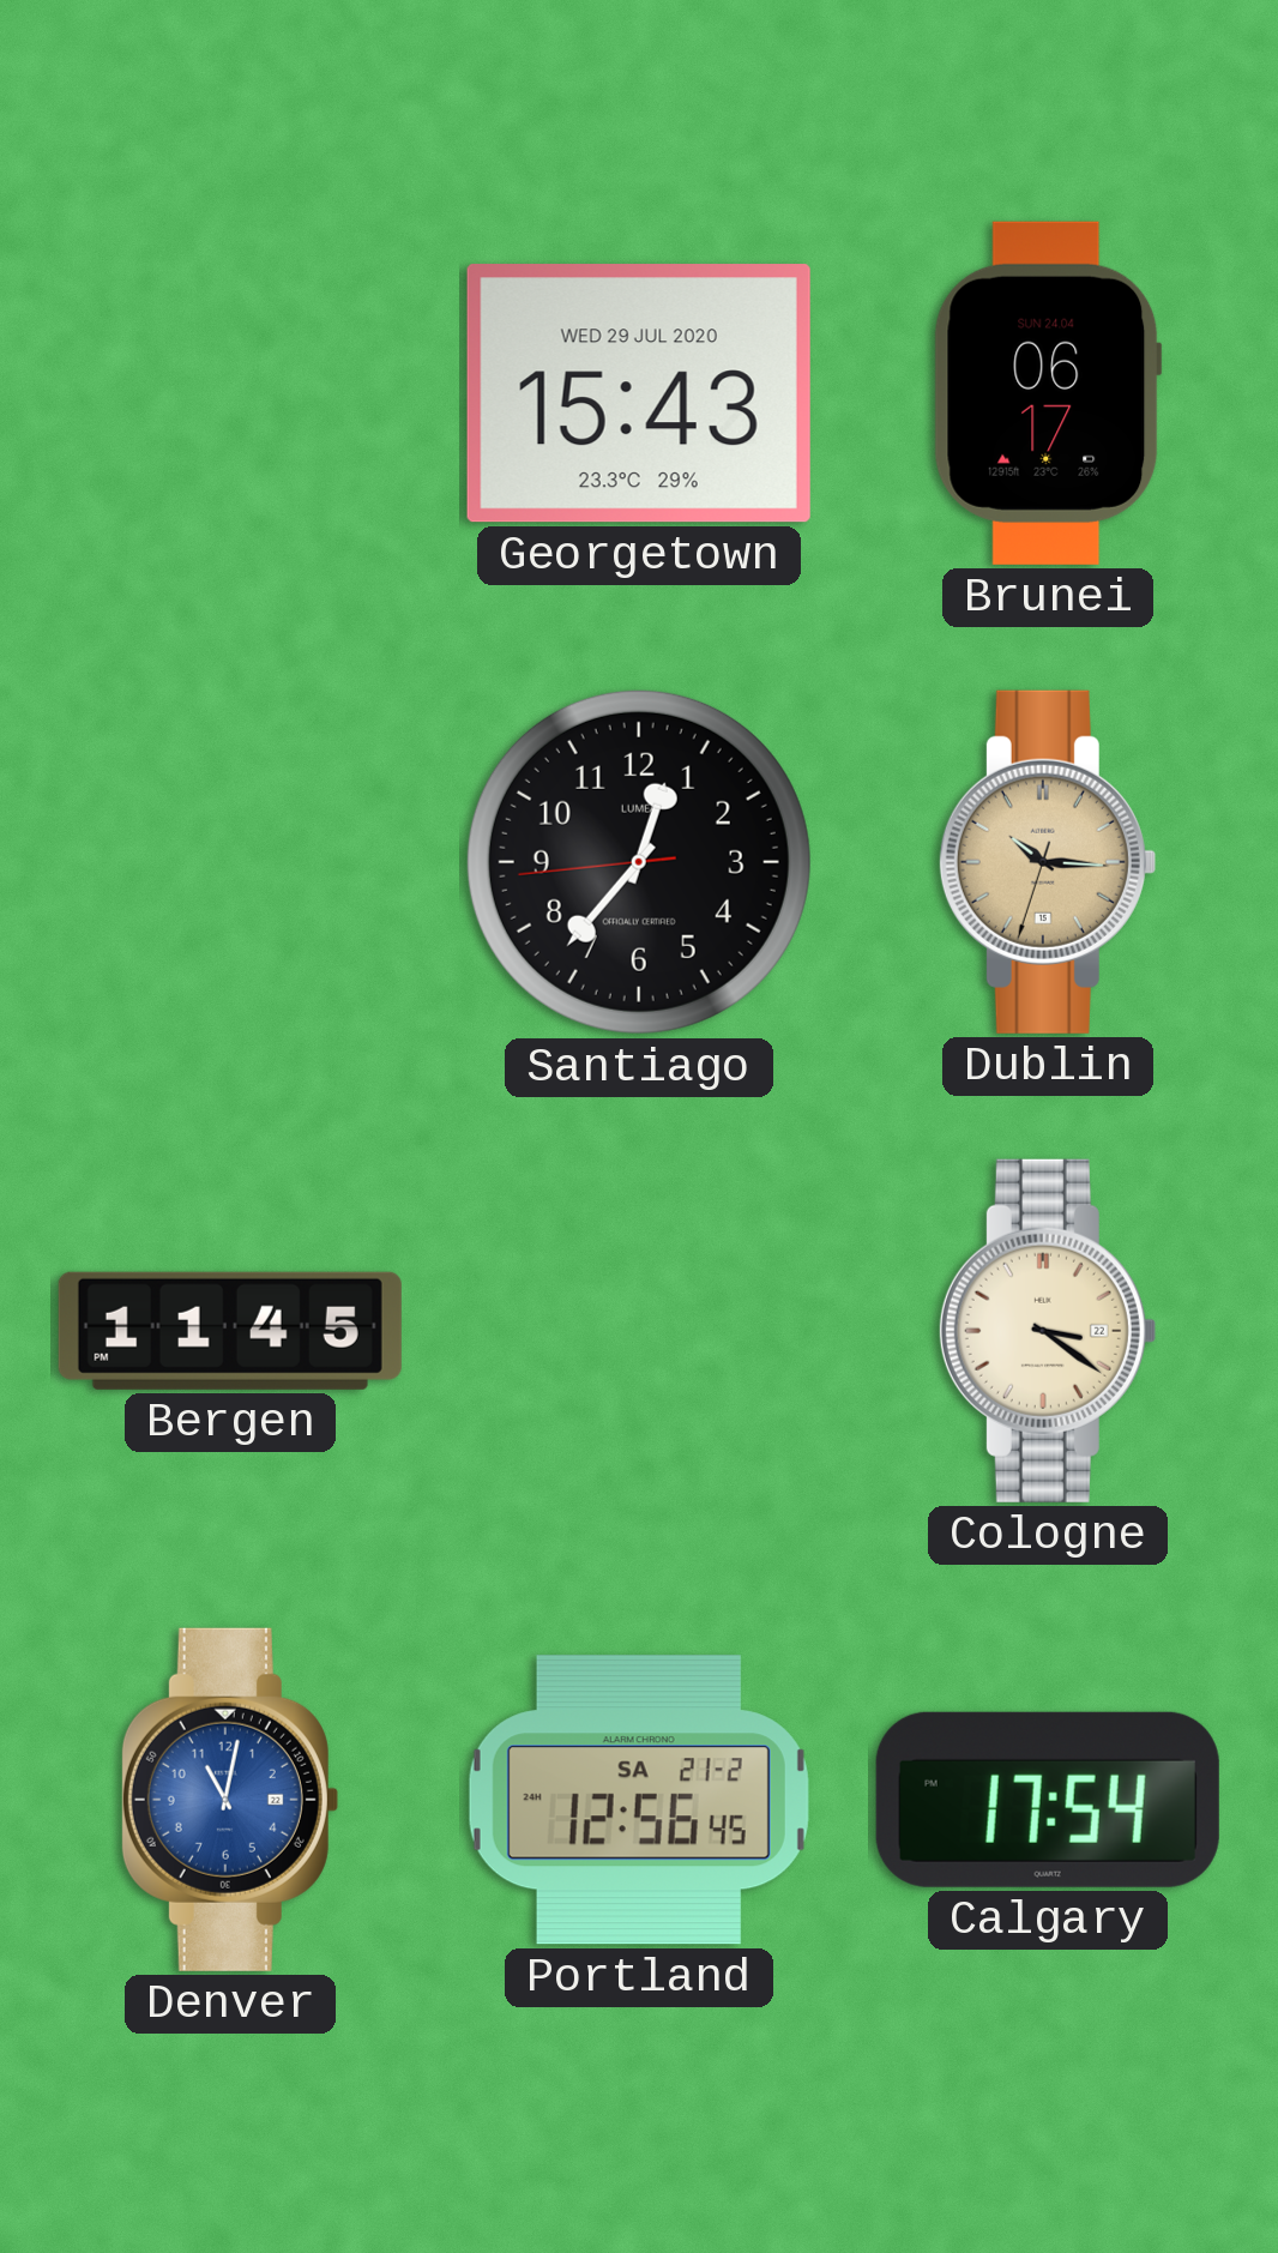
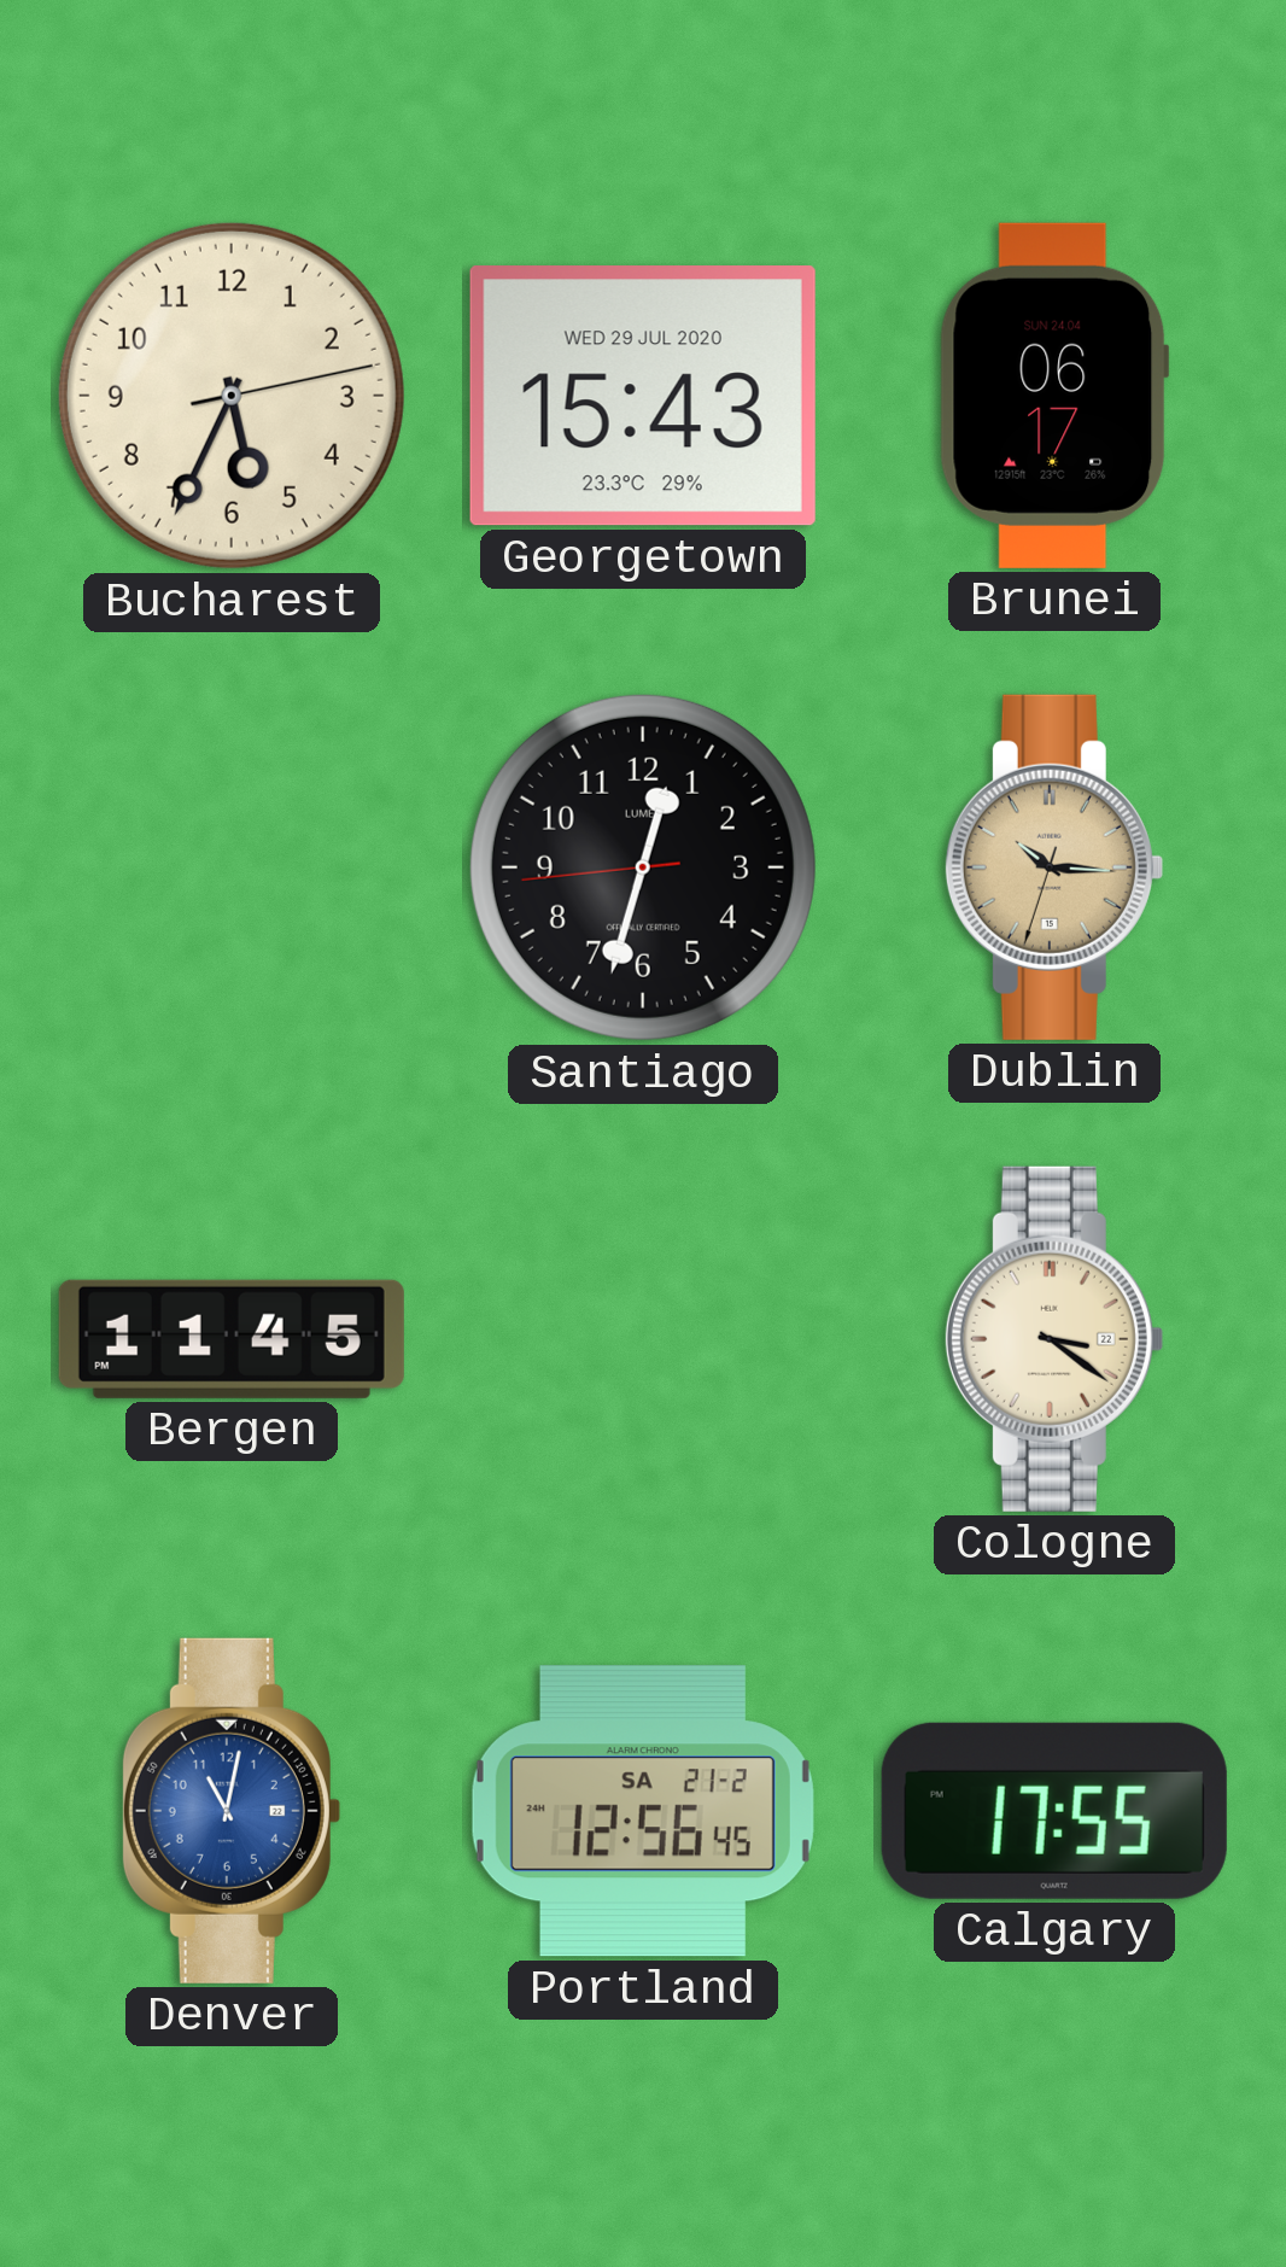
Bucharest: none -> 5:34 (232, 396)
Santiago: 12:36 -> 12:32 (643, 867)
Calgary: 17:54 -> 17:55 (1054, 1811)
